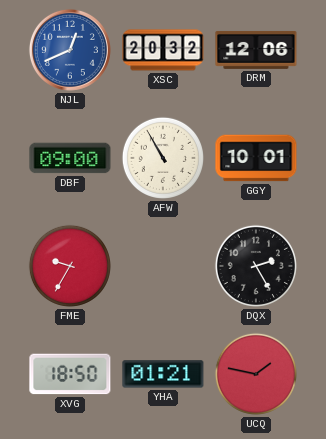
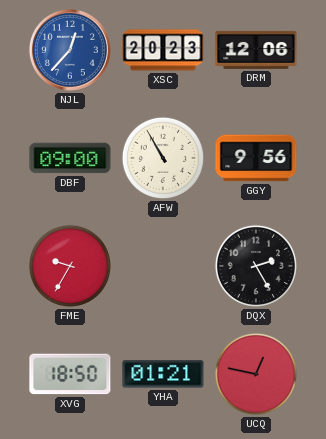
NJL: 12:41 -> 12:37 (70, 50)
XSC: 20:32 -> 20:23 (163, 50)
GGY: 10:01 -> 9:56 (256, 158)
UCQ: 1:47 -> 12:47 (256, 374)
